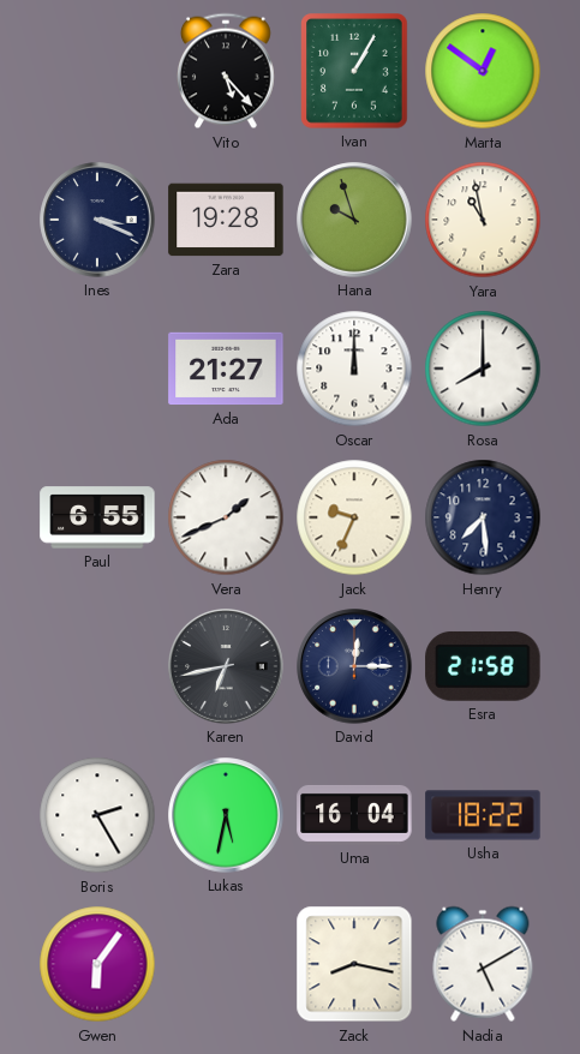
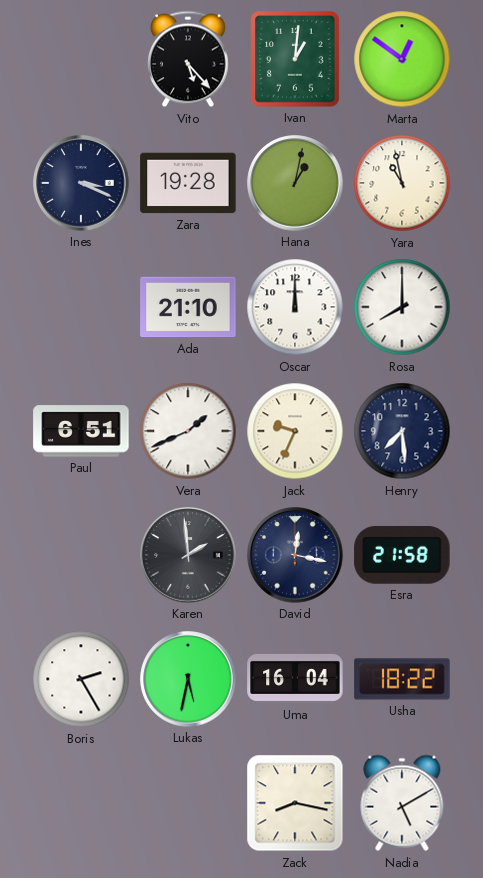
Ivan: 1:05 -> 1:01 (295, 59)
Hana: 9:57 -> 1:02 (295, 183)
Ada: 21:27 -> 21:10 (188, 307)
Paul: 6:55 -> 6:51 (81, 431)
Karen: 6:43 -> 1:59 (188, 555)
David: 12:15 -> 12:17 (295, 555)
Gwen: 6:06 -> none (97, 964)
